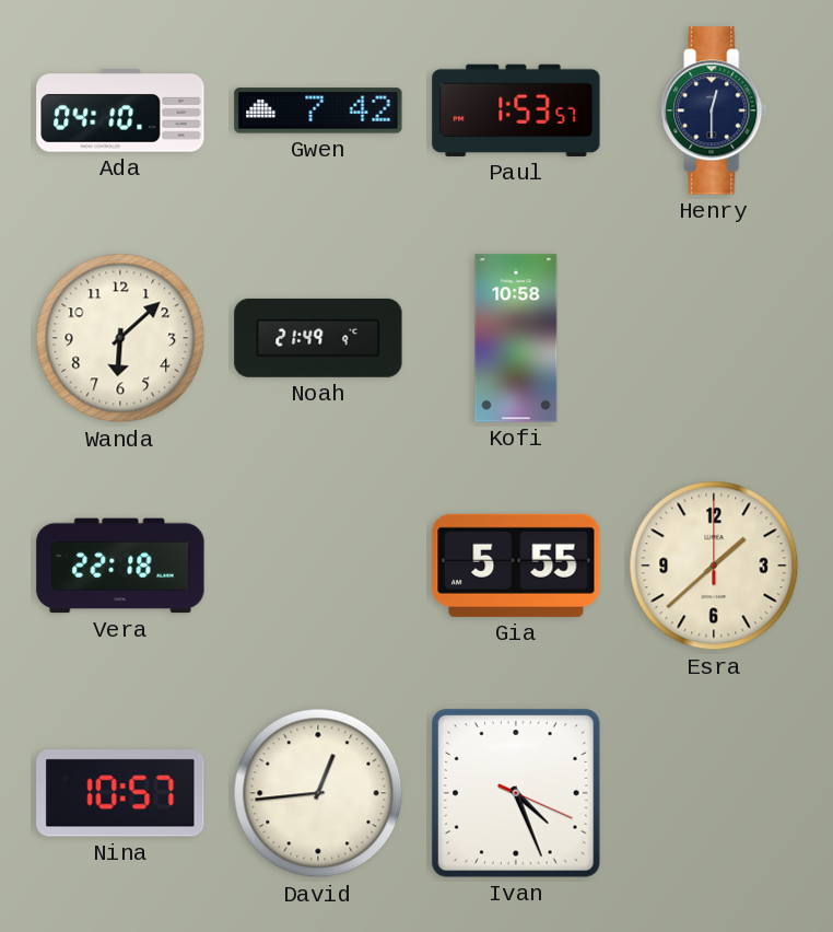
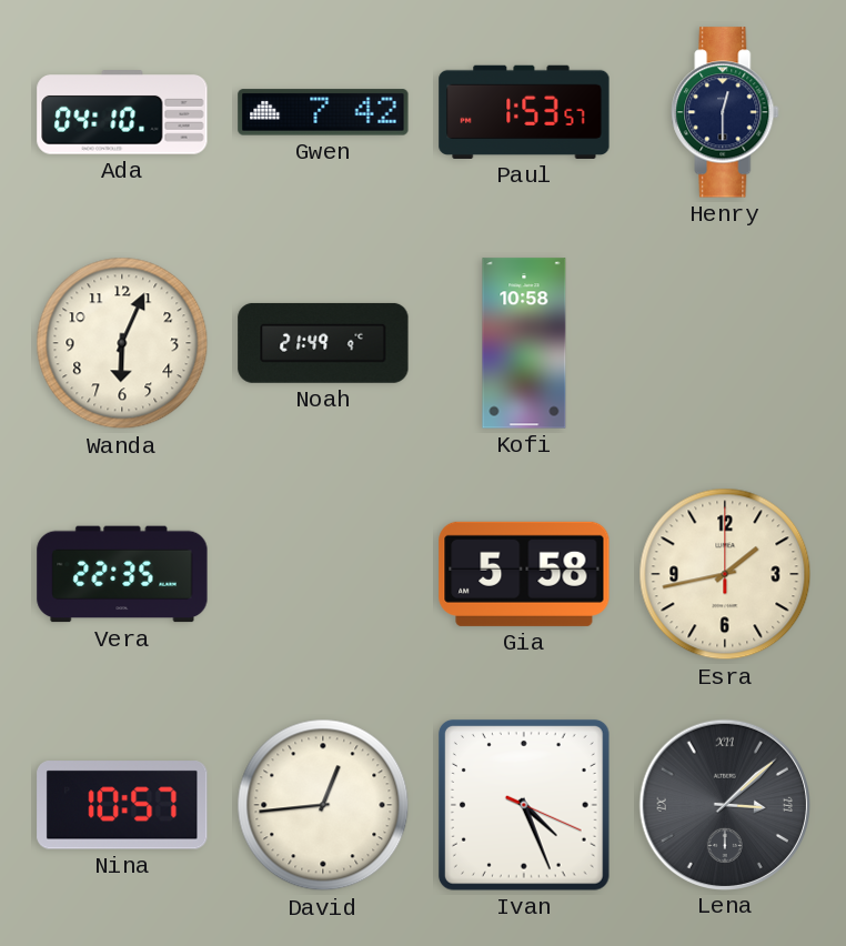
Wanda: 6:08 -> 6:04 (122, 343)
Vera: 22:18 -> 22:35 (122, 574)
Gia: 5:55 -> 5:58 (524, 574)
Esra: 1:38 -> 1:43 (725, 574)
Lena: none -> 3:08 (724, 804)
